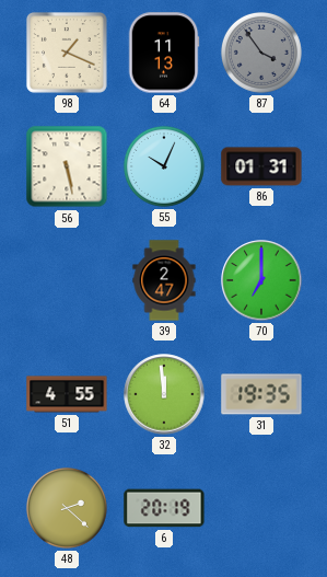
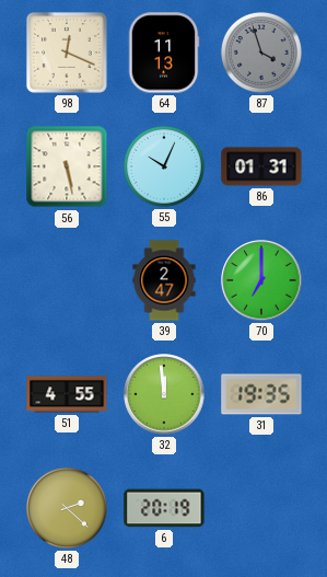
98: 1:19 -> 12:19 (67, 53)
87: 3:54 -> 3:57 (261, 53)
